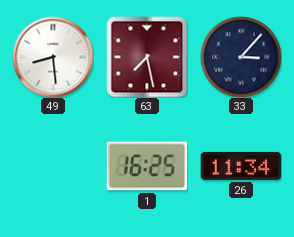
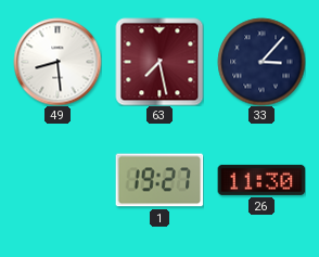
1: 16:25 -> 19:27 (159, 180)
26: 11:34 -> 11:30 (261, 180)
